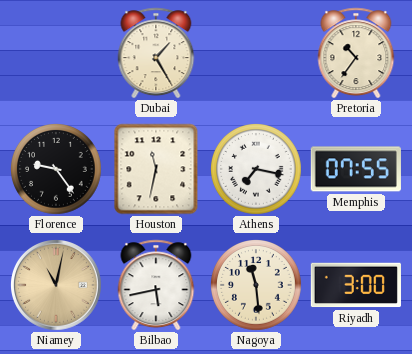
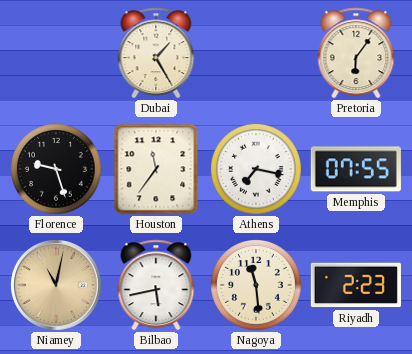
Pretoria: 10:36 -> 6:06 (356, 53)
Florence: 9:24 -> 9:27 (56, 169)
Houston: 11:32 -> 11:36 (156, 169)
Riyadh: 3:00 -> 2:23 (356, 285)
